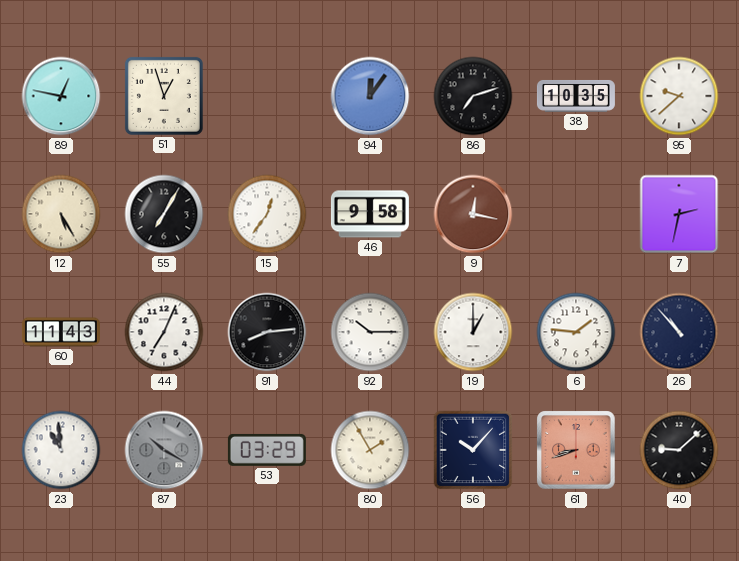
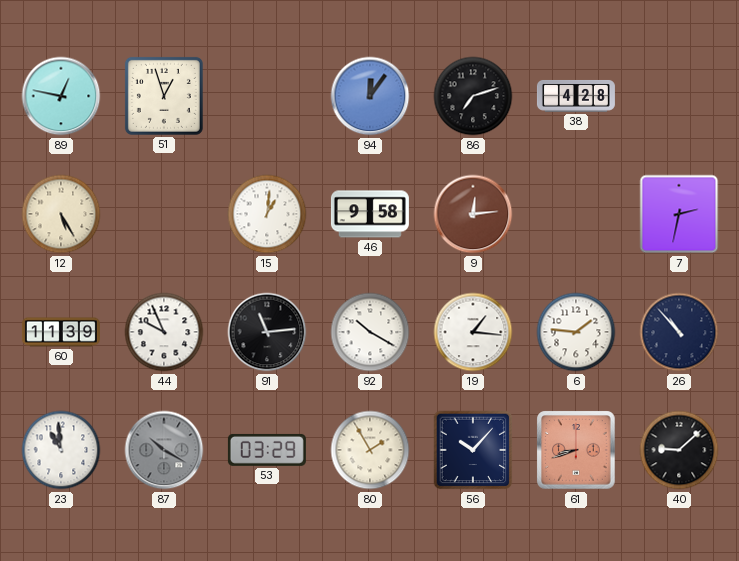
38: 10:35 -> 4:28 (576, 96)
95: 9:38 -> none (679, 96)
55: 7:05 -> none (164, 214)
15: 12:36 -> 1:01 (267, 214)
9: 12:17 -> 12:14 (473, 214)
60: 11:43 -> 11:39 (61, 332)
44: 7:04 -> 9:56 (164, 332)
91: 8:14 -> 11:14 (267, 332)
92: 10:15 -> 10:20 (370, 332)
19: 1:00 -> 1:16 (473, 332)
